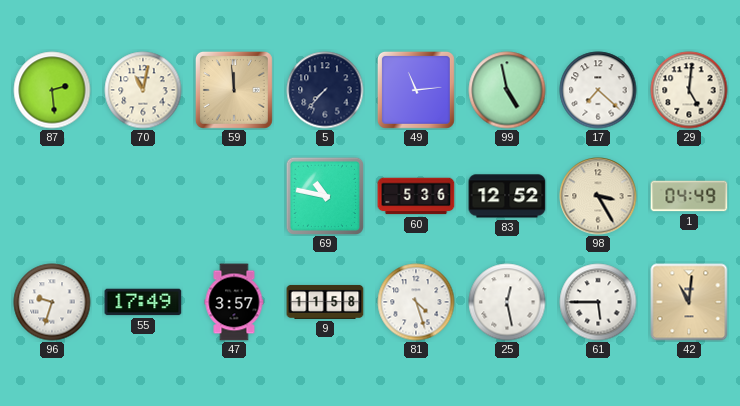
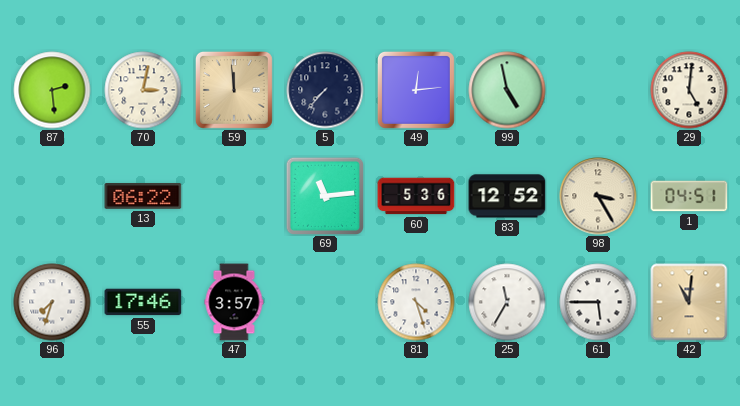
70: 11:02 -> 3:02 (143, 90)
49: 11:14 -> 12:14 (416, 90)
17: 7:22 -> none (598, 90)
13: none -> 06:22 (143, 196)
69: 10:47 -> 11:14 (324, 195)
1: 04:49 -> 04:51 (689, 196)
96: 9:33 -> 7:33 (52, 302)
55: 17:49 -> 17:46 (143, 302)
9: 11:58 -> none (325, 302)
25: 12:28 -> 11:35 (507, 302)
